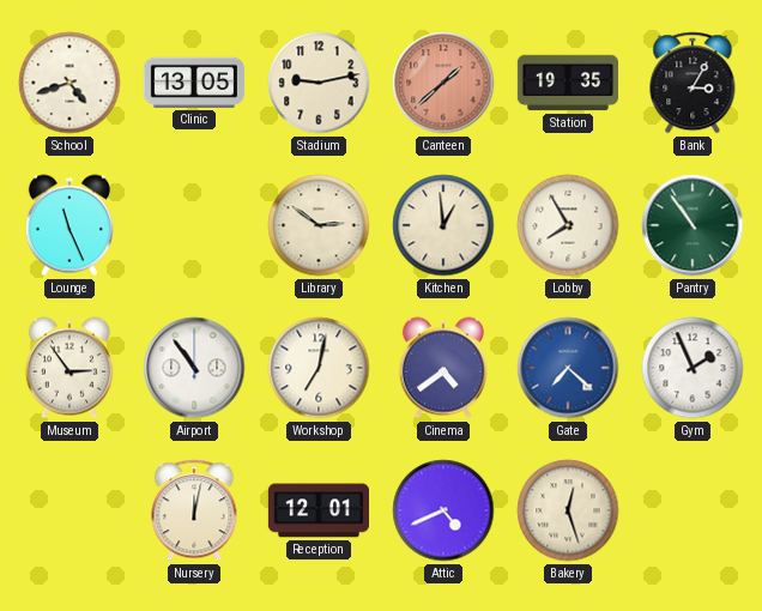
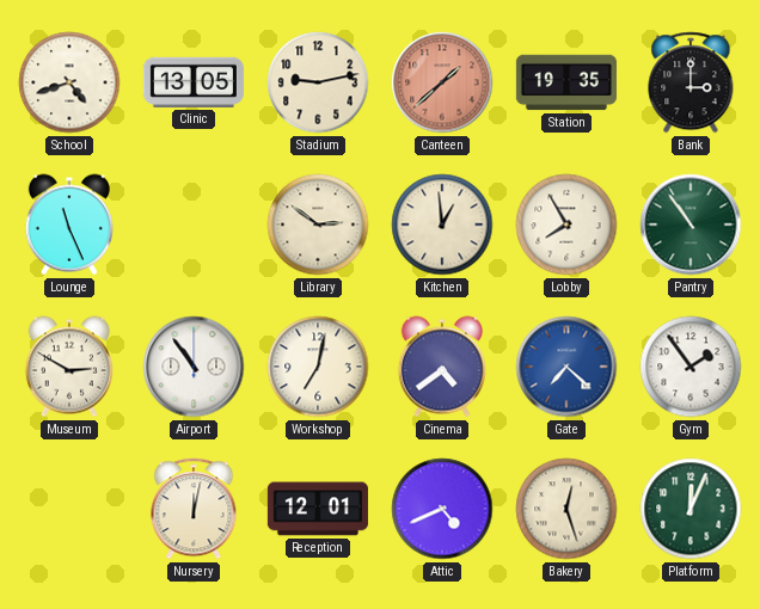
Bank: 3:05 -> 3:00 (691, 82)
Museum: 2:54 -> 2:50 (69, 367)
Gym: 1:56 -> 1:54 (691, 367)
Platform: none -> 12:04 (691, 509)
